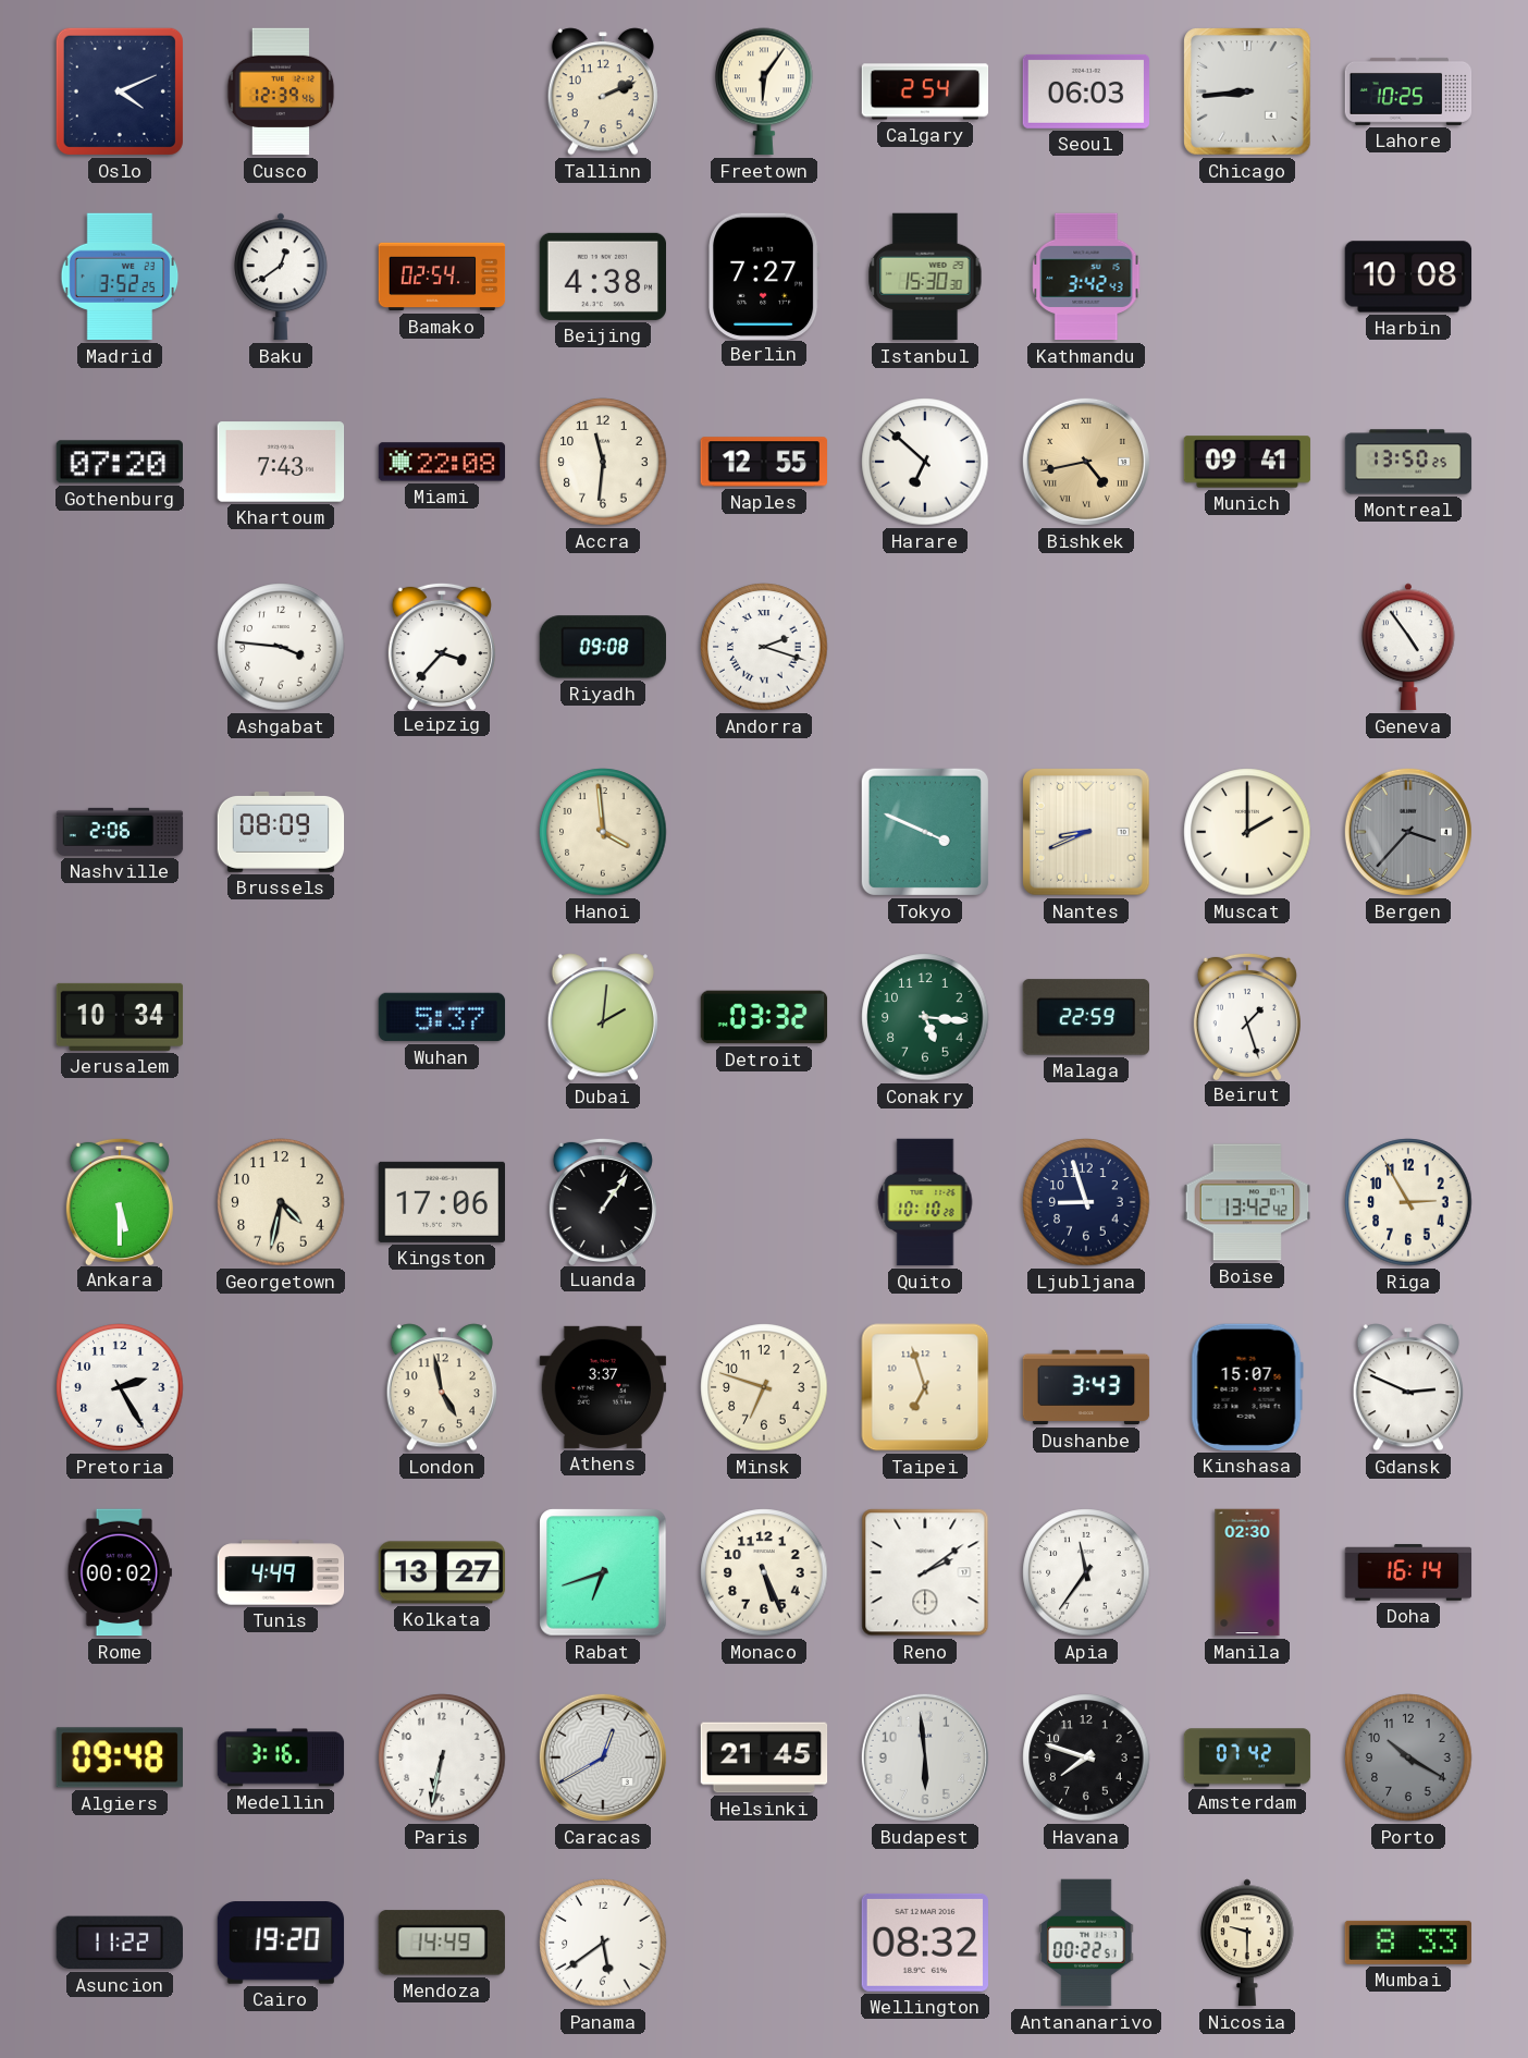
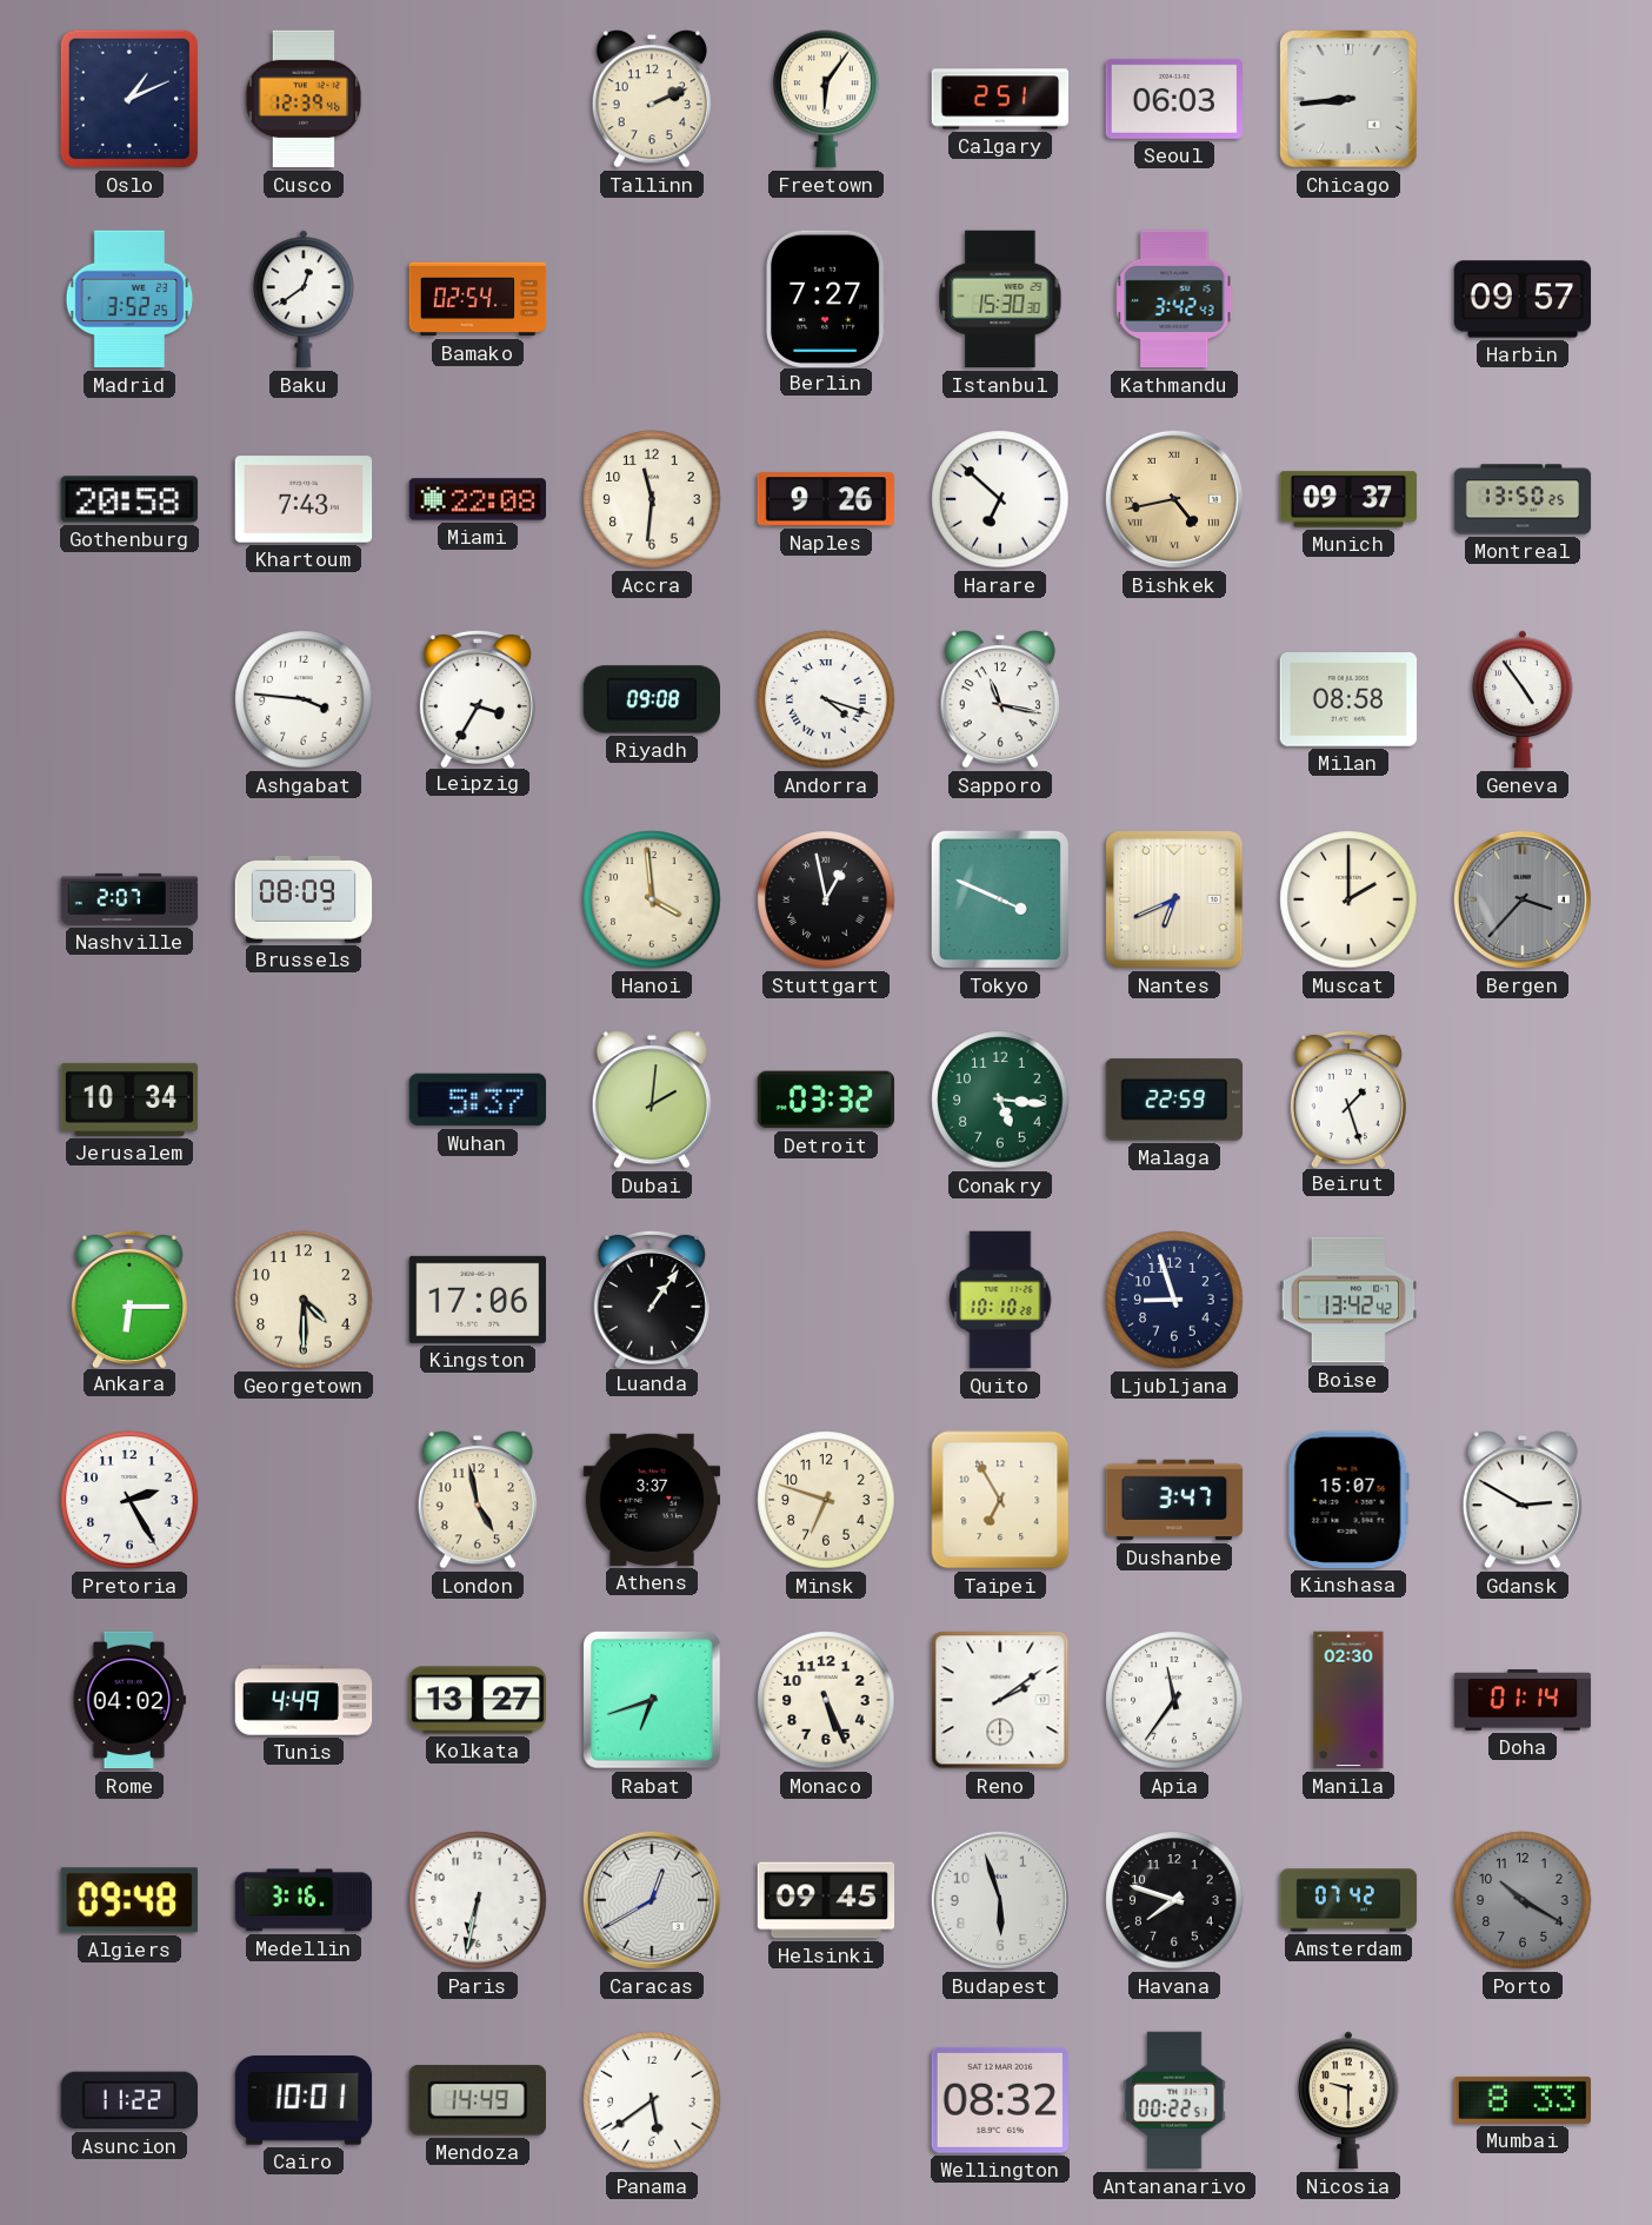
Oslo: 4:11 -> 1:11 (129, 99)
Calgary: 2:54 -> 2:51 (1000, 99)
Lahore: 10:25 -> none (1408, 91)
Beijing: 4:38 -> none (602, 277)
Harbin: 10:08 -> 09:57 (1523, 299)
Gothenburg: 07:20 -> 20:58 (128, 499)
Naples: 12:55 -> 9:26 (826, 499)
Munich: 09:41 -> 09:37 (1348, 499)
Leipzig: 3:37 -> 3:35 (478, 698)
Andorra: 2:18 -> 4:18 (826, 699)
Sapporo: none -> 11:17 (1000, 699)
Milan: none -> 08:58 (1348, 700)
Nashville: 2:06 -> 2:07 (129, 899)
Stuttgart: none -> 12:58 (826, 899)
Nantes: 8:41 -> 6:41 (1174, 899)
Ankara: 5:30 -> 6:15 (129, 1299)
Georgetown: 4:32 -> 4:30 (304, 1300)
Riga: 2:55 -> none (1408, 1202)
Taipei: 6:57 -> 6:55 (1000, 1500)
Dushanbe: 3:43 -> 3:47 (1174, 1500)
Gdansk: 2:49 -> 2:50 (1523, 1500)
Rome: 00:02 -> 04:02 (129, 1700)
Doha: 16:14 -> 01:14 (1523, 1700)
Helsinki: 21:45 -> 09:45 (826, 1900)
Budapest: 5:59 -> 5:57 (1000, 1900)
Cairo: 19:20 -> 10:01 (304, 2100)
